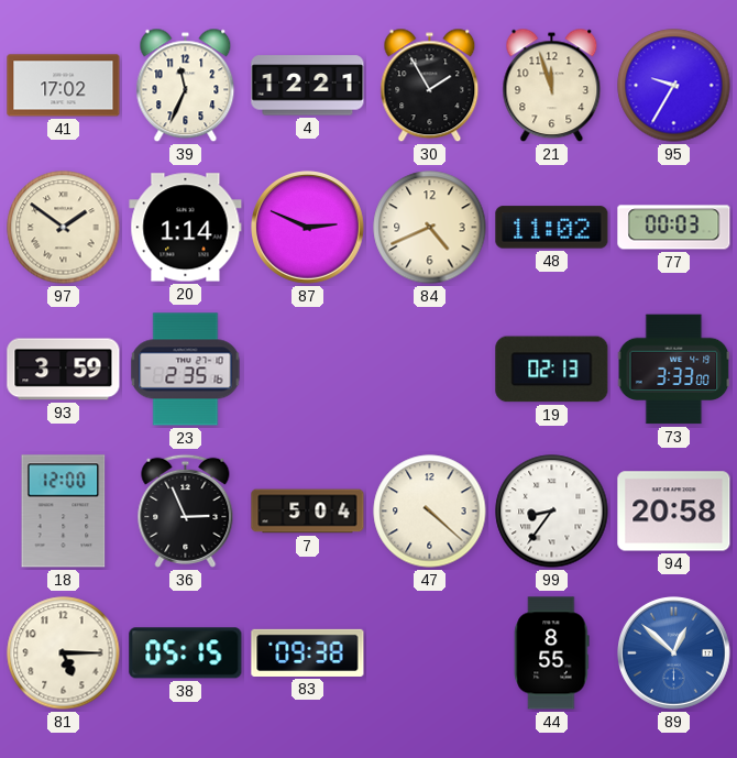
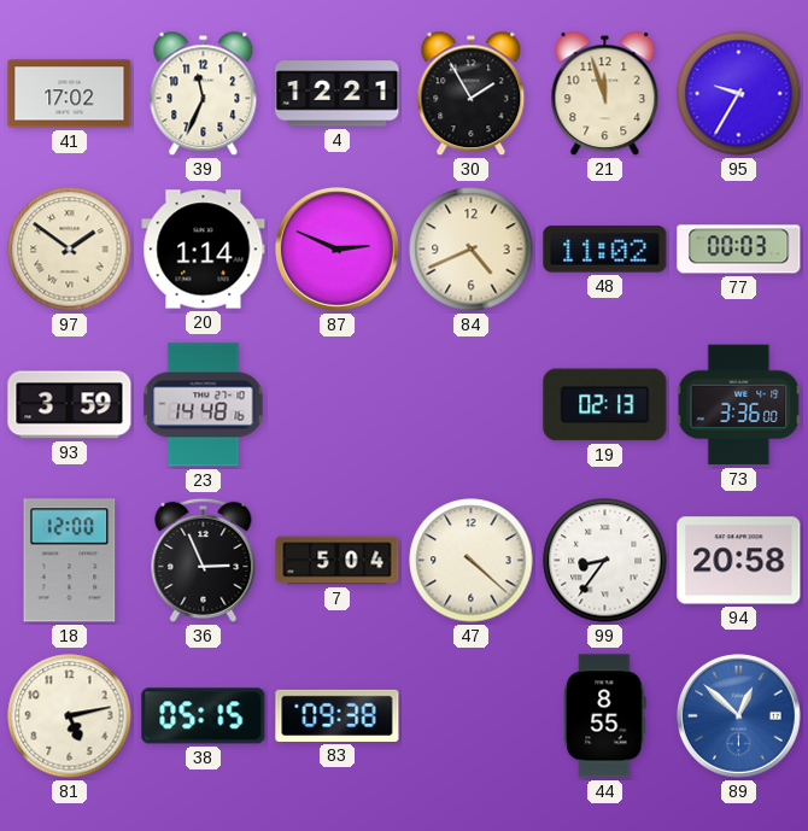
23: 2:35 -> 14:48 (204, 405)
73: 3:33 -> 3:36 (739, 405)
81: 5:15 -> 5:13 (70, 716)
